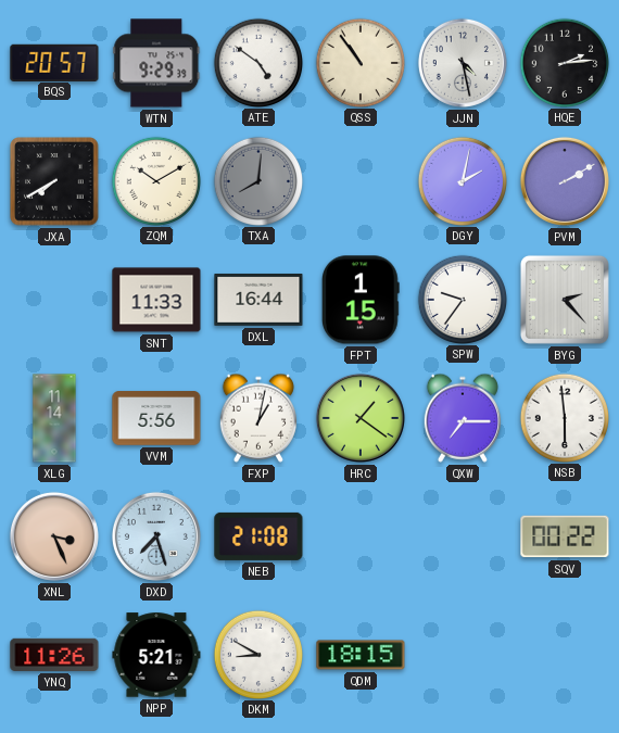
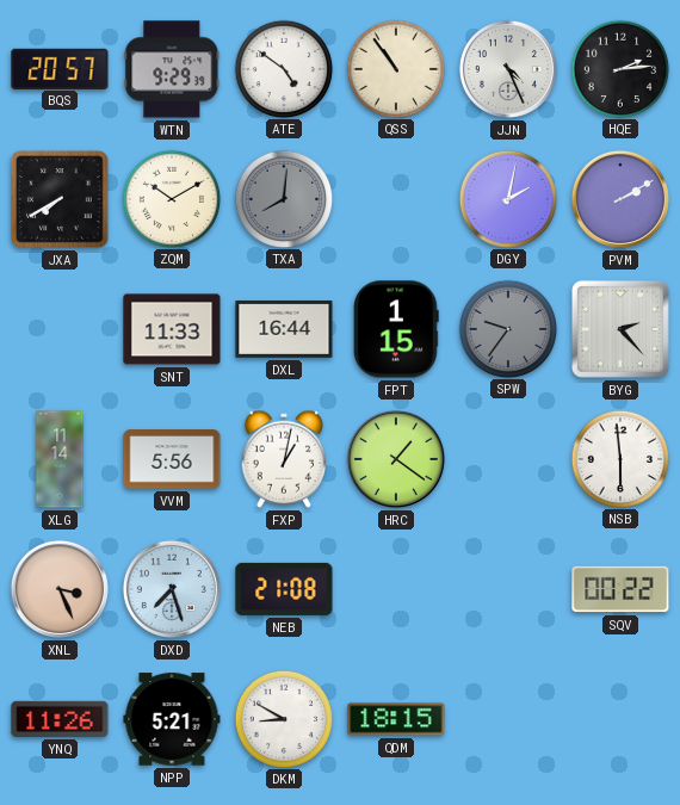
JJN: 4:28 -> 4:26 (508, 69)
SPW dial: white -> grey (507, 328)
QXW: 7:15 -> none (463, 418)
